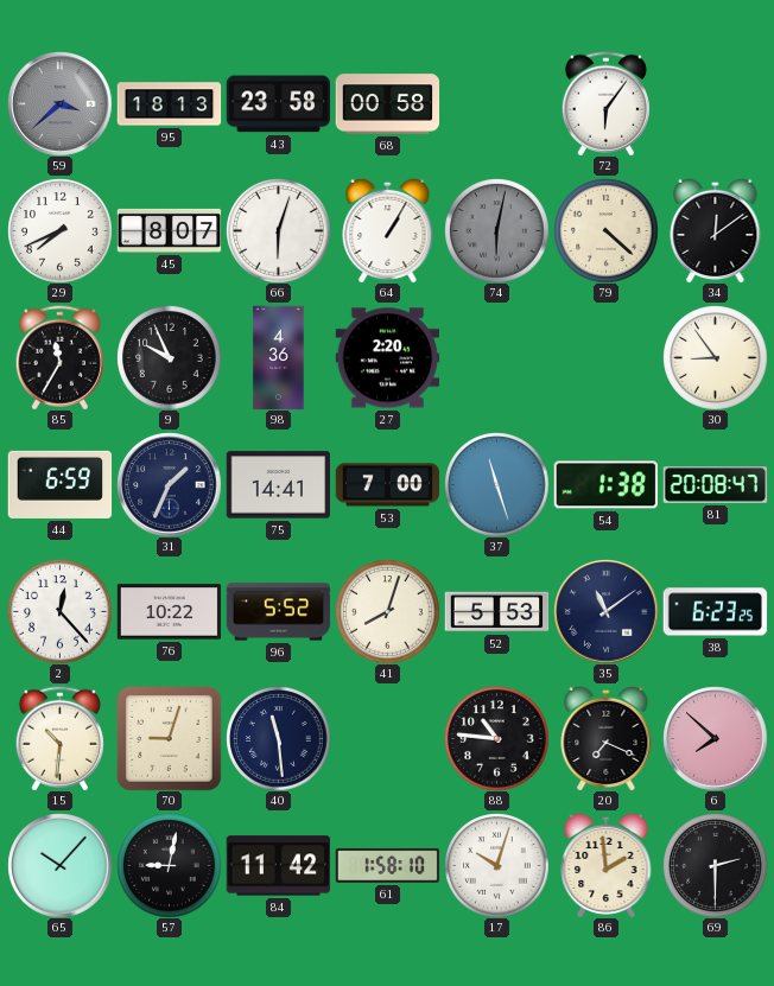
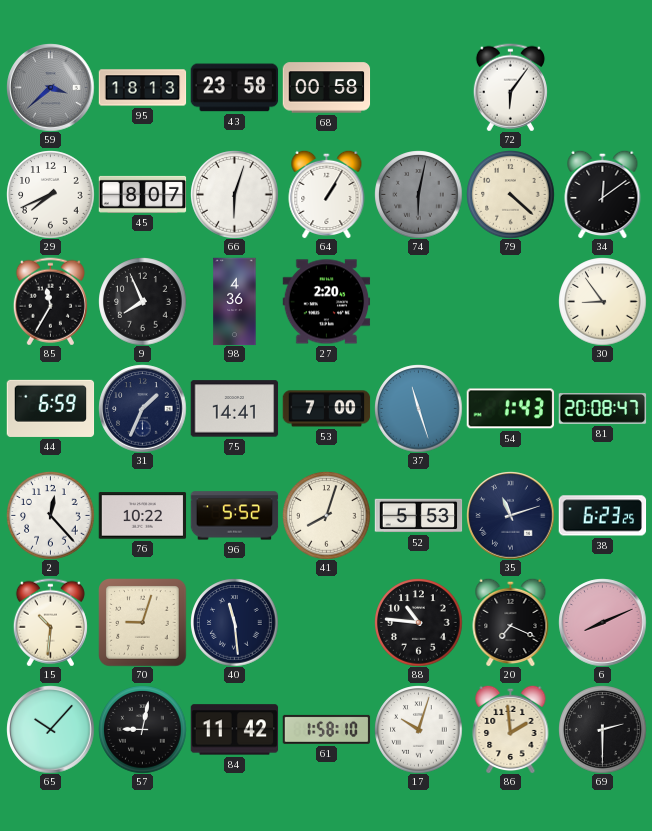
9: 9:56 -> 7:56 (142, 301)
54: 1:38 -> 1:43 (510, 409)
35: 11:09 -> 11:12 (510, 515)
6: 7:52 -> 8:11 (602, 622)
